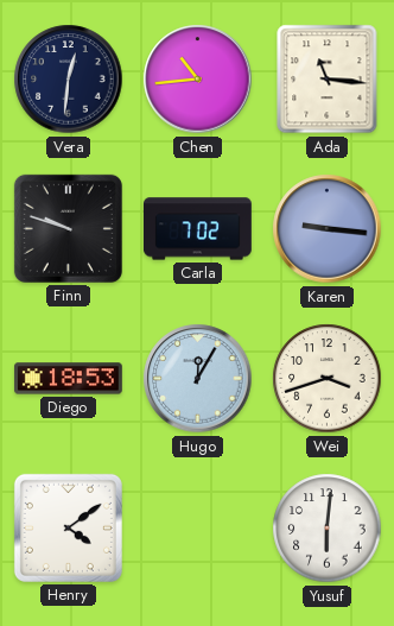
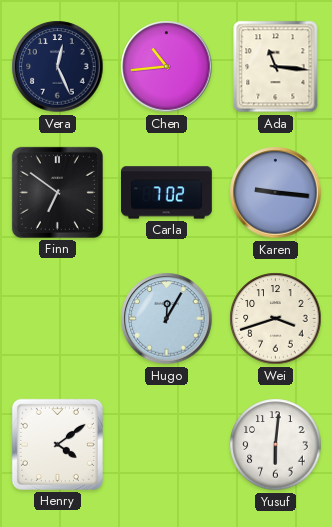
Vera: 12:31 -> 12:26 (58, 67)
Finn: 9:48 -> 6:51 (57, 192)
Diego: 18:53 -> none (68, 379)
